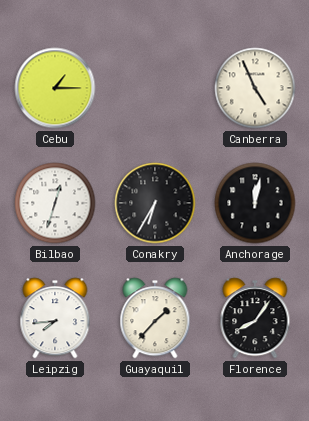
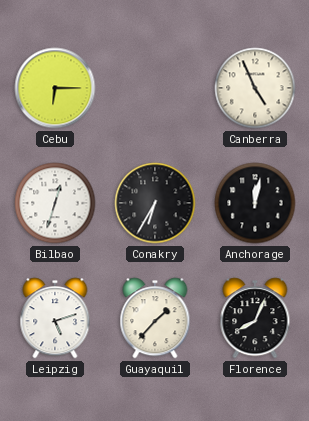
Cebu: 1:15 -> 6:15 (55, 88)
Leipzig: 7:44 -> 5:12 (55, 318)
Florence: 8:06 -> 8:04 (255, 318)
